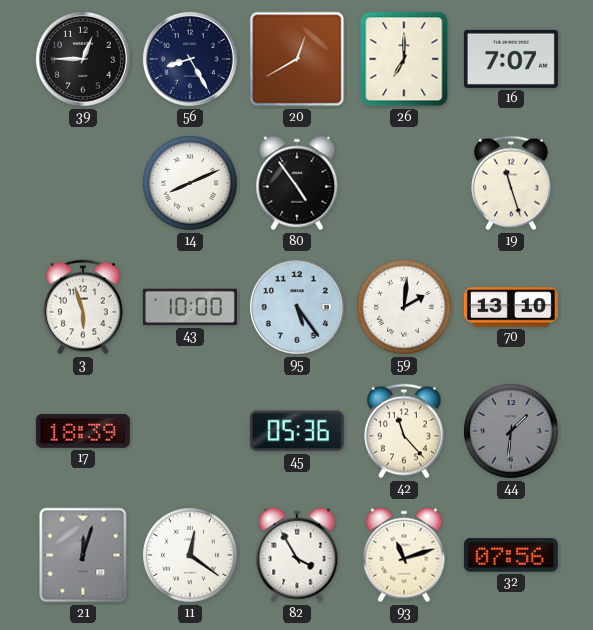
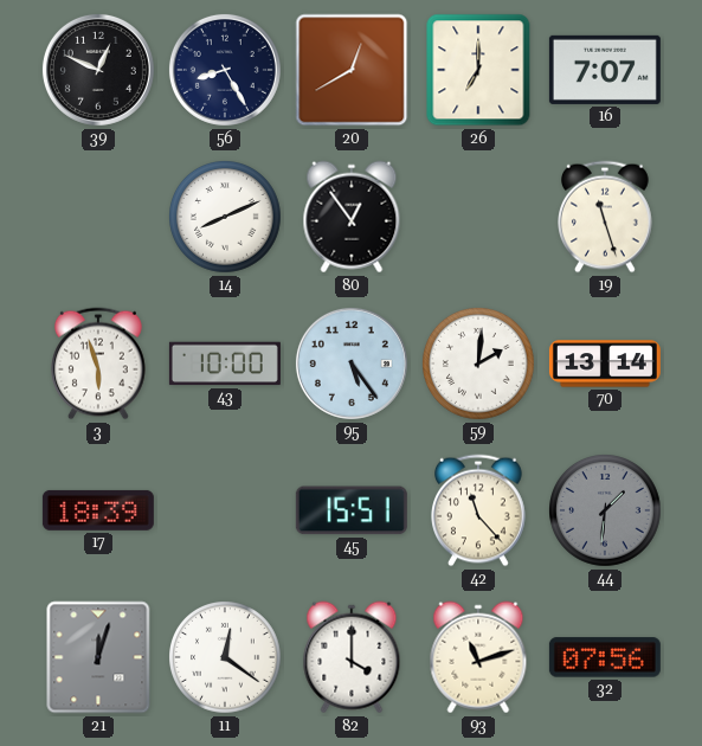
39: 12:45 -> 12:49 (98, 70)
80: 4:54 -> 12:54 (352, 217)
70: 13:10 -> 13:14 (605, 364)
45: 05:36 -> 15:51 (352, 510)
82: 3:55 -> 4:00 (352, 657)
